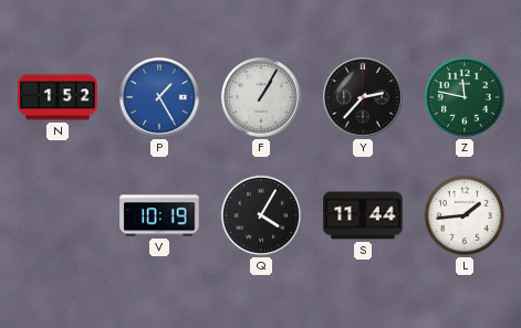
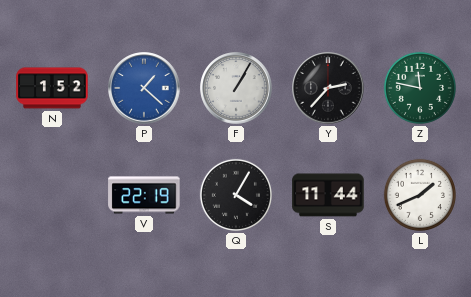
P: 1:25 -> 1:22 (144, 88)
V: 10:19 -> 22:19 (144, 195)
L: 1:44 -> 1:41 (420, 195)
